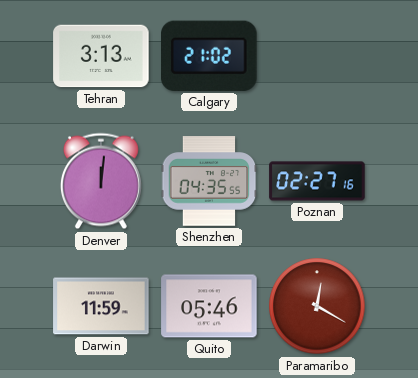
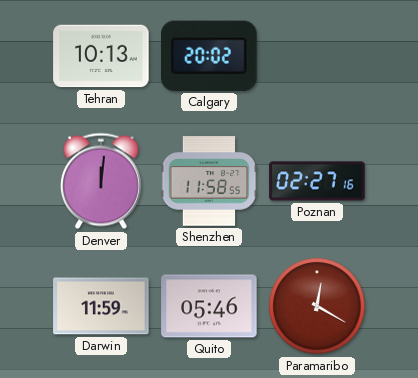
Tehran: 3:13 -> 10:13 (101, 56)
Calgary: 21:02 -> 20:02 (210, 56)
Shenzhen: 04:35 -> 11:58 (209, 181)
